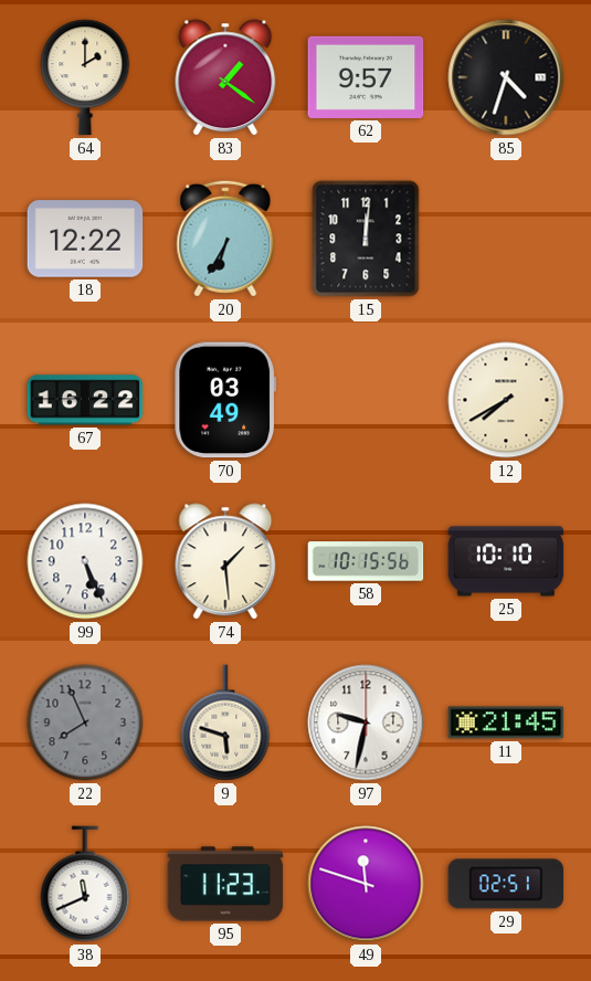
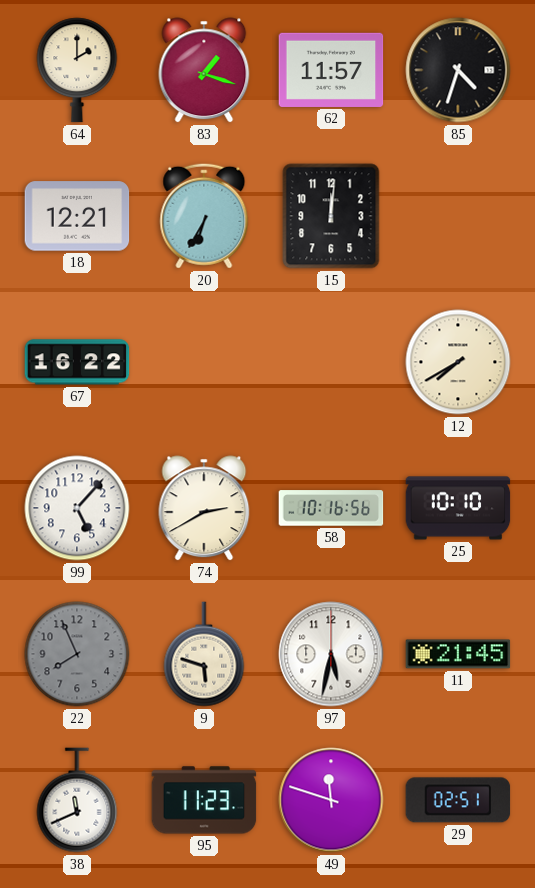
83: 1:21 -> 1:18 (204, 70)
62: 9:57 -> 11:57 (331, 70)
18: 12:22 -> 12:21 (77, 216)
70: 03:49 -> none (225, 400)
99: 5:26 -> 5:07 (77, 508)
74: 1:29 -> 2:40 (204, 508)
58: 10:15 -> 10:16 (331, 508)
97: 9:32 -> 5:32 (331, 654)
